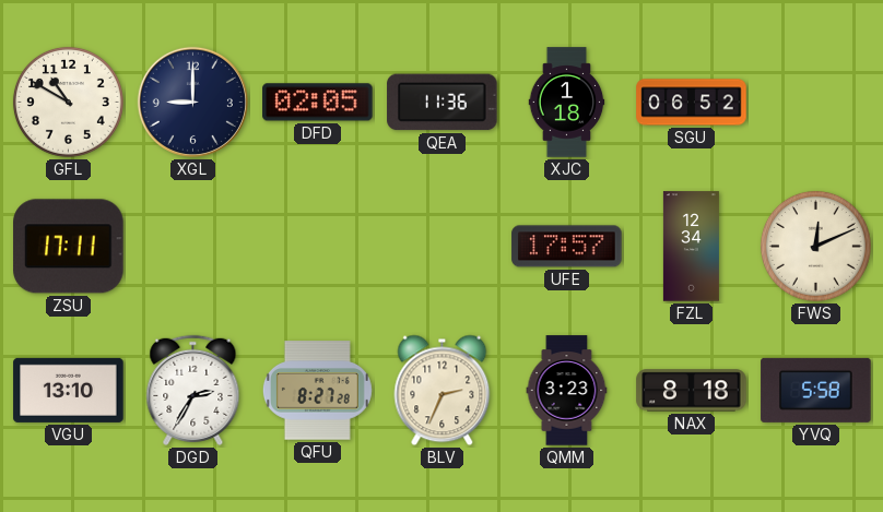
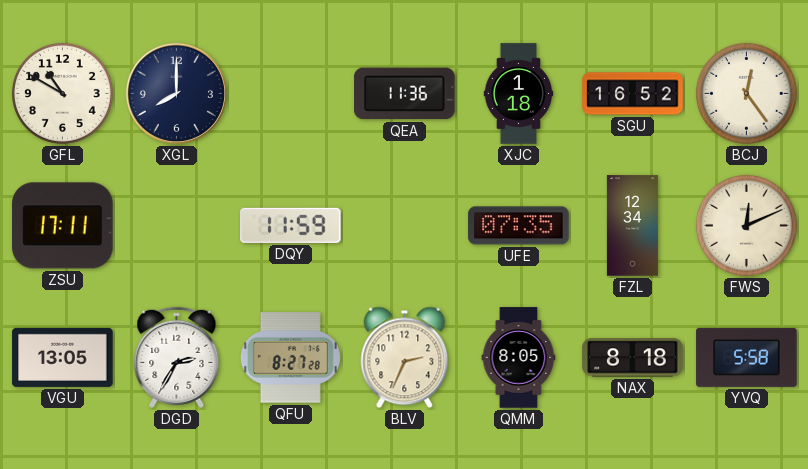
XGL: 9:00 -> 8:00 (176, 93)
DFD: 02:05 -> none (318, 103)
SGU: 06:52 -> 16:52 (633, 94)
BCJ: none -> 12:24 (746, 93)
DQY: none -> 11:59 (291, 225)
UFE: 17:57 -> 07:35 (519, 226)
VGU: 13:10 -> 13:05 (63, 357)
QMM: 3:23 -> 8:05 (519, 358)
